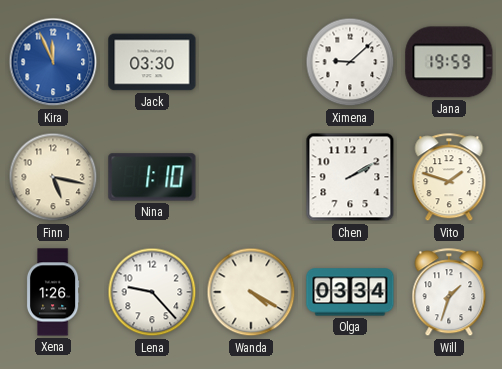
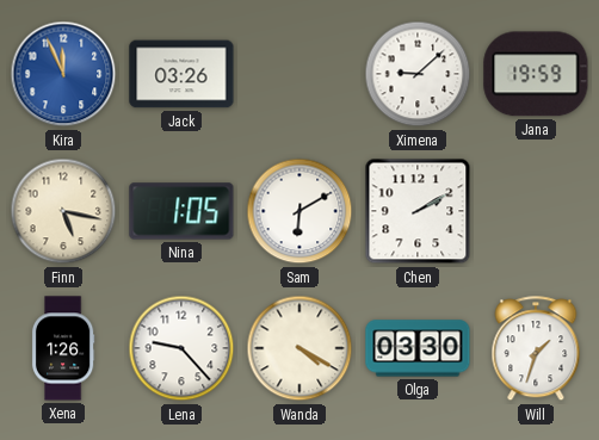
Jack: 03:30 -> 03:26 (181, 74)
Nina: 1:10 -> 1:05 (181, 211)
Sam: none -> 6:10 (299, 211)
Vito: 1:48 -> none (449, 178)
Olga: 03:34 -> 03:30 (418, 348)
